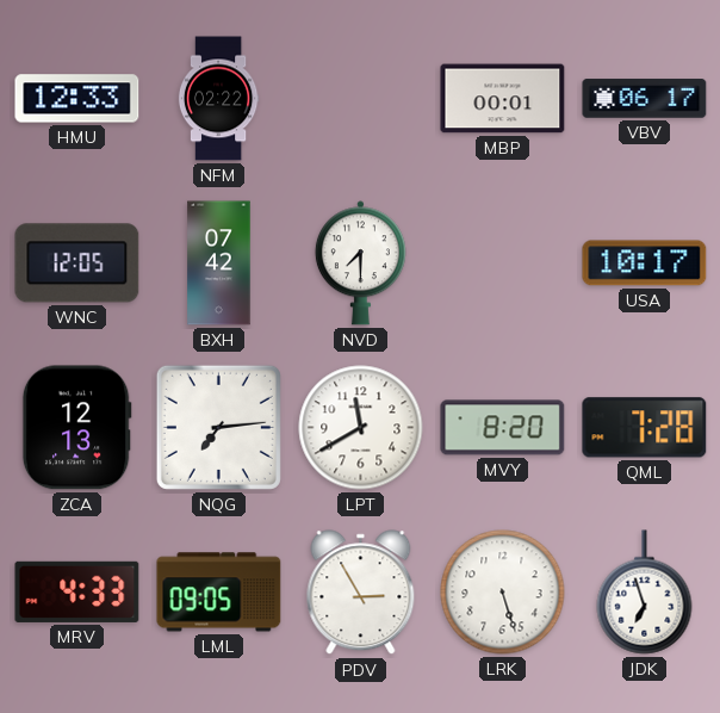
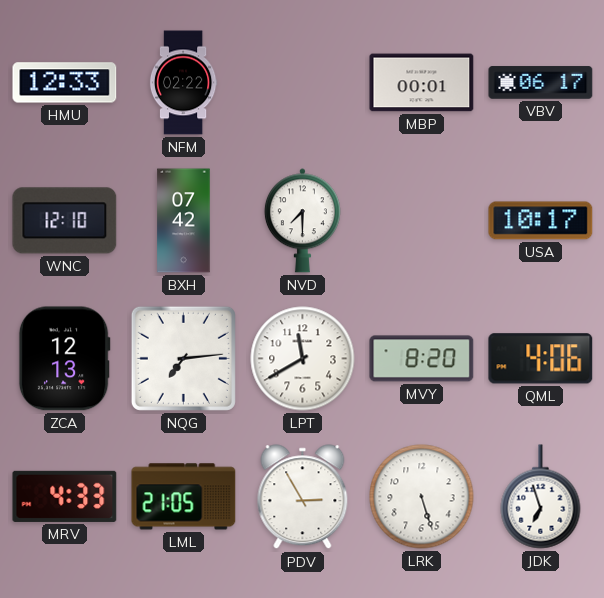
WNC: 12:05 -> 12:10 (65, 221)
QML: 7:28 -> 4:06 (541, 359)
LML: 09:05 -> 21:05 (184, 497)
